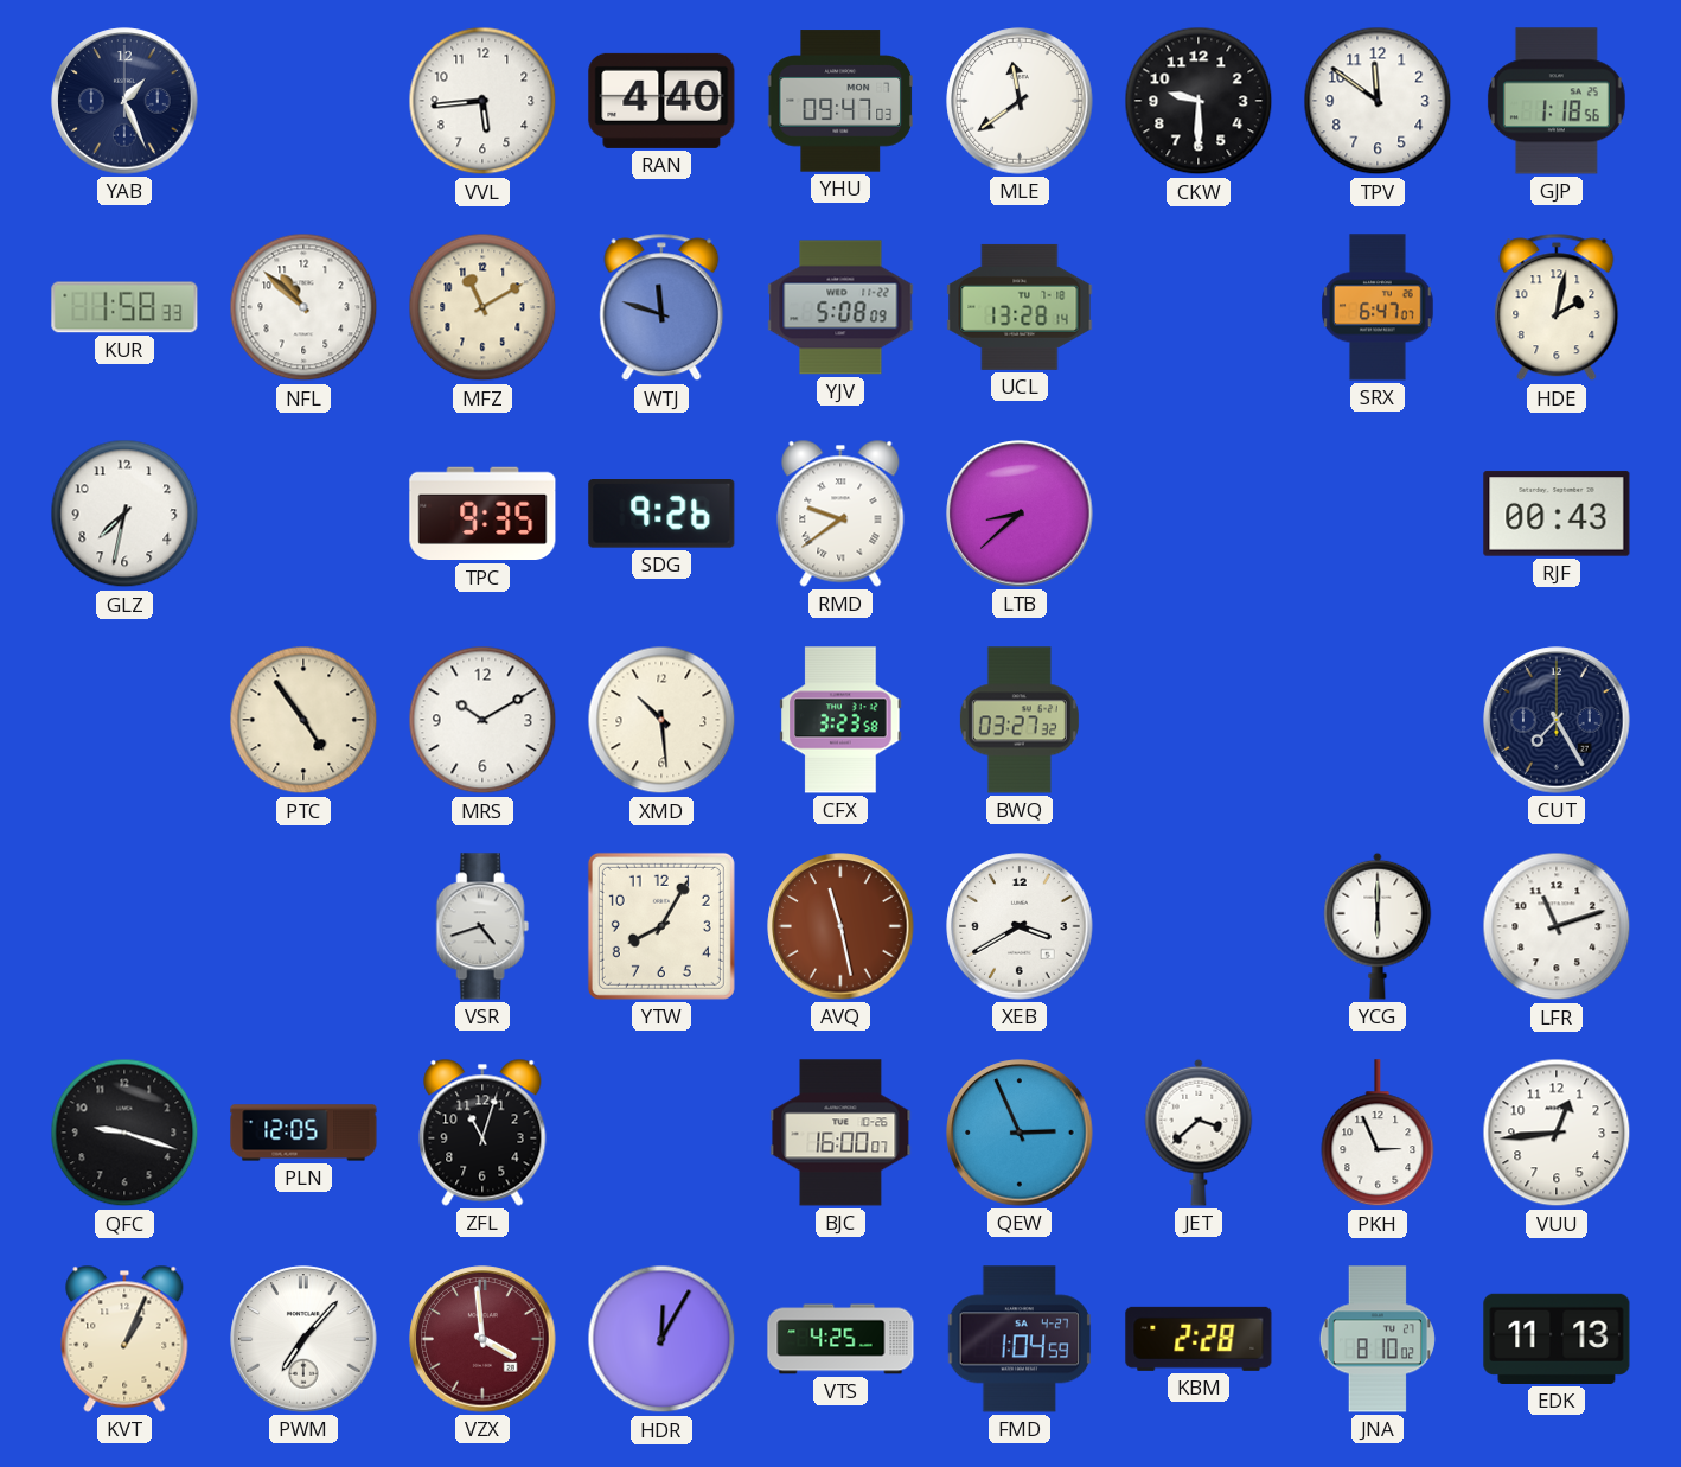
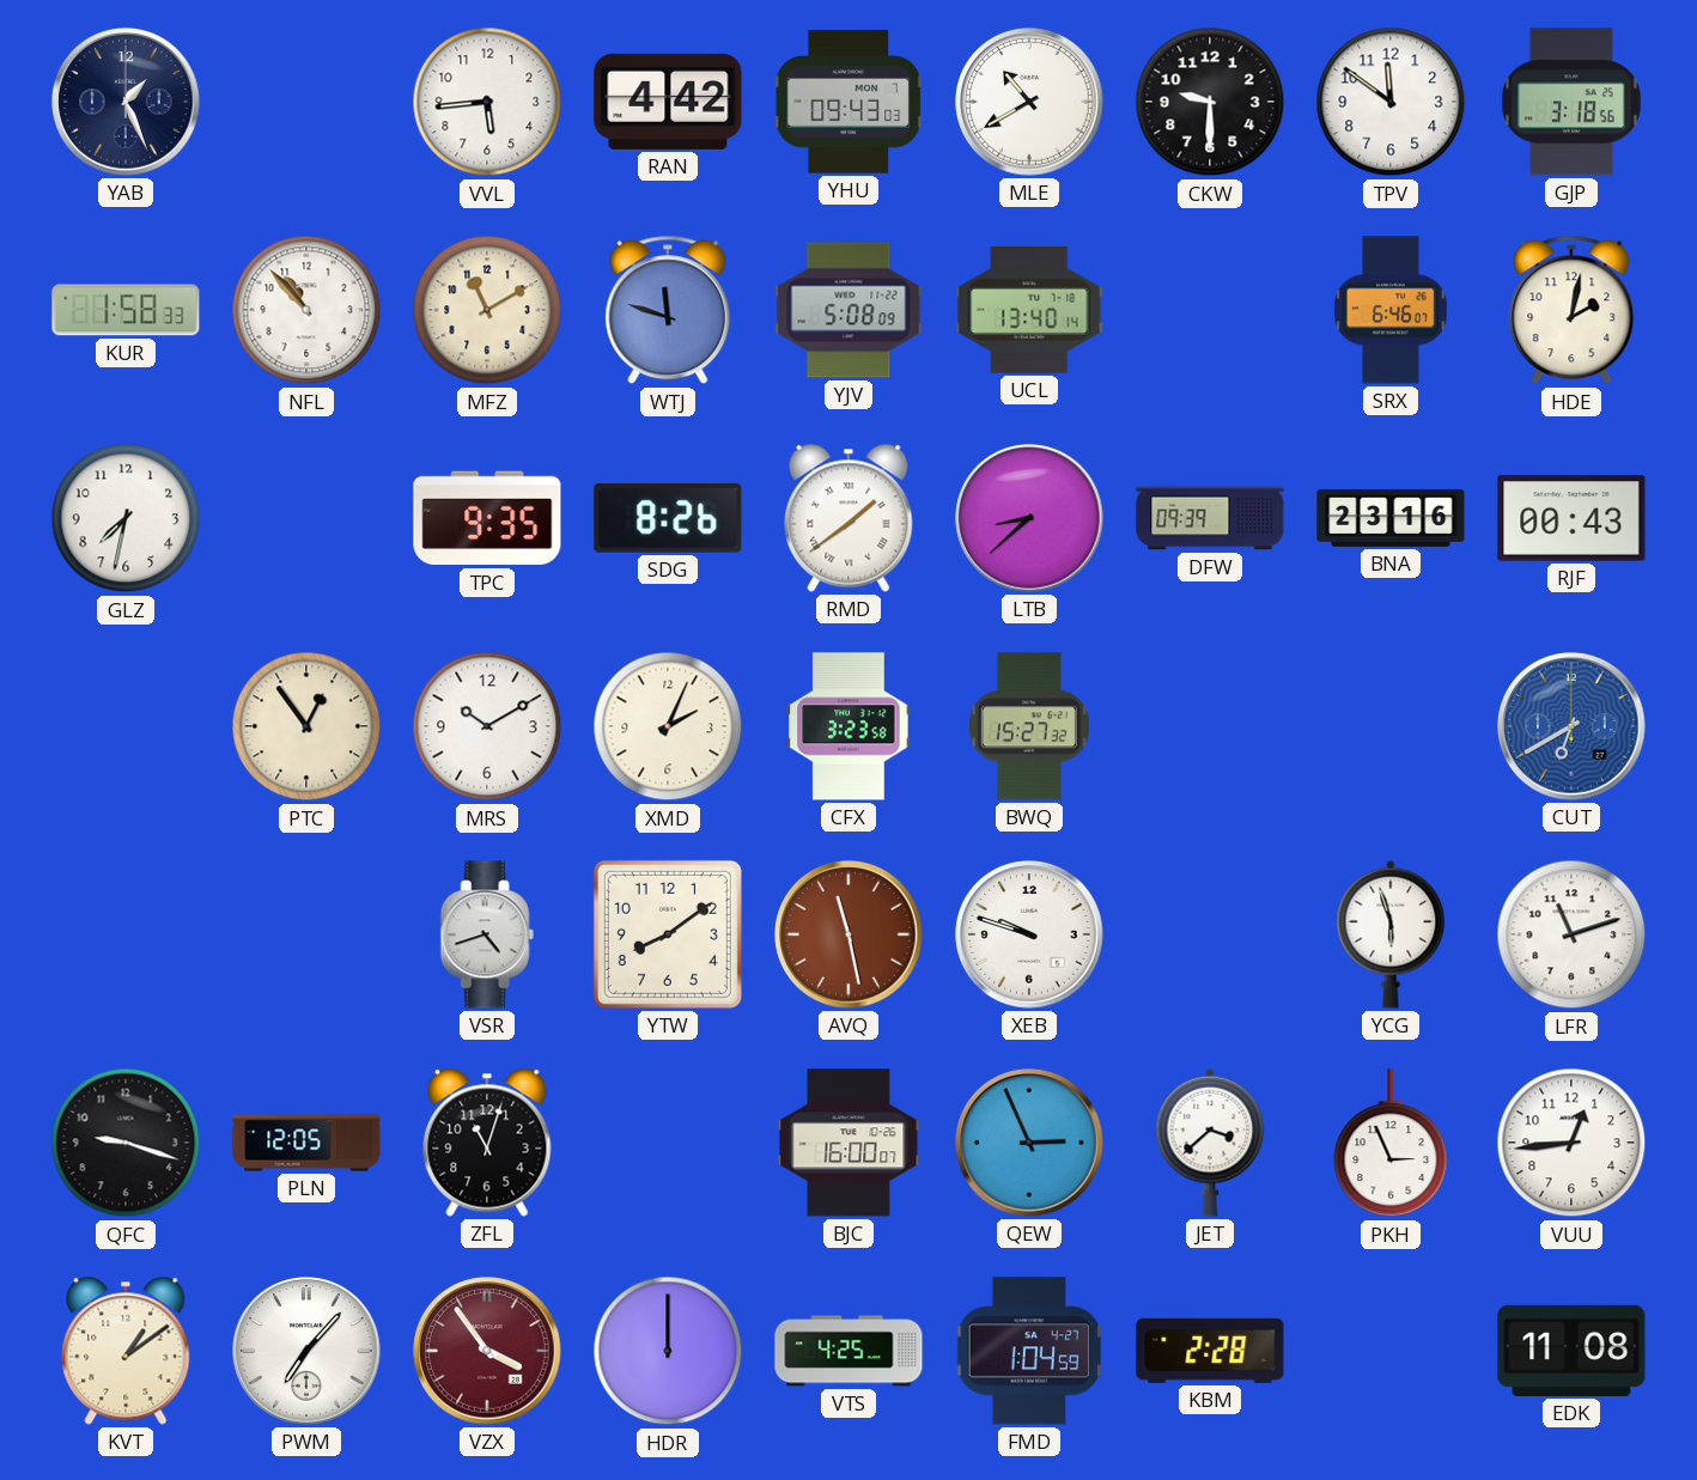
RAN: 4:40 -> 4:42 (668, 102)
YHU: 09:47 -> 09:43 (848, 102)
MLE: 11:39 -> 10:40 (1029, 102)
GJP: 1:18 -> 3:18 (1571, 102)
NFL: 10:52 -> 10:53 (306, 310)
UCL: 13:28 -> 13:40 (1029, 310)
SRX: 6:47 -> 6:46 (1392, 310)
SDG: 9:26 -> 8:26 (668, 519)
RMD: 9:39 -> 1:39 (848, 518)
DFW: none -> 09:39 (1210, 518)
BNA: none -> 23:16 (1391, 518)
PTC: 4:54 -> 12:54 (306, 726)
XMD: 10:29 -> 2:04 (668, 726)
BWQ: 03:27 -> 15:27 (1029, 726)
CUT: 7:25 -> 6:40 (1571, 726)
CUT dial: navy -> blue (1571, 726)
YTW: 8:05 -> 8:09 (668, 934)
XEB: 3:40 -> 9:48 (1029, 934)
YCG: 6:00 -> 5:57 (1391, 934)
KVT: 1:04 -> 1:09 (126, 1351)
VZX: 3:59 -> 3:54 (487, 1351)
HDR: 12:05 -> 12:00 (668, 1351)
JNA: 8:10 -> none (1378, 1339)
EDK: 11:13 -> 11:08 (1571, 1351)
